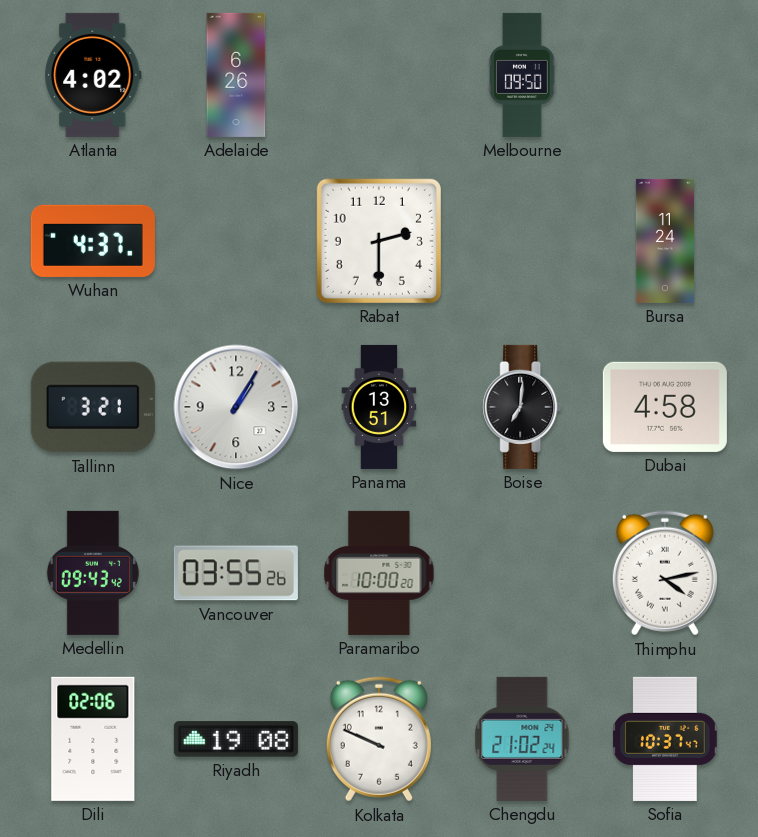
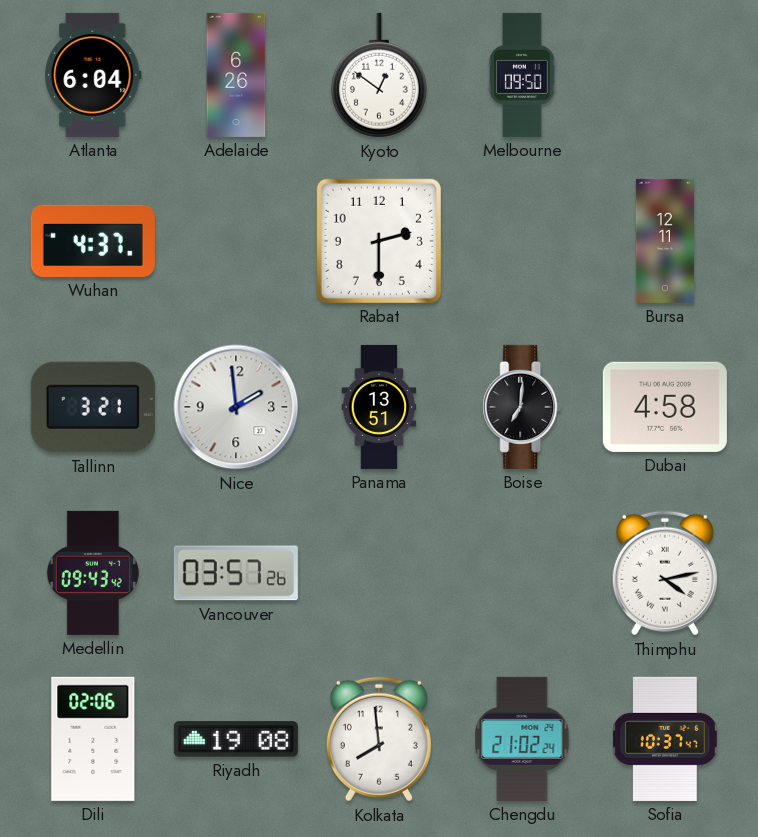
Atlanta: 4:02 -> 6:04 (93, 75)
Kyoto: none -> 12:51 (379, 75)
Bursa: 11:24 -> 12:11 (665, 241)
Nice: 1:05 -> 1:59 (236, 407)
Vancouver: 03:55 -> 03:57 (236, 573)
Paramaribo: 10:00 -> none (379, 573)
Kolkata: 9:49 -> 7:59 (379, 739)
